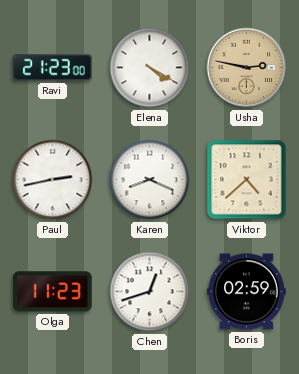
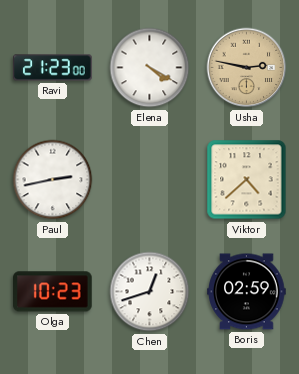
Karen: 8:19 -> none (150, 180)
Olga: 11:23 -> 10:23 (53, 292)
